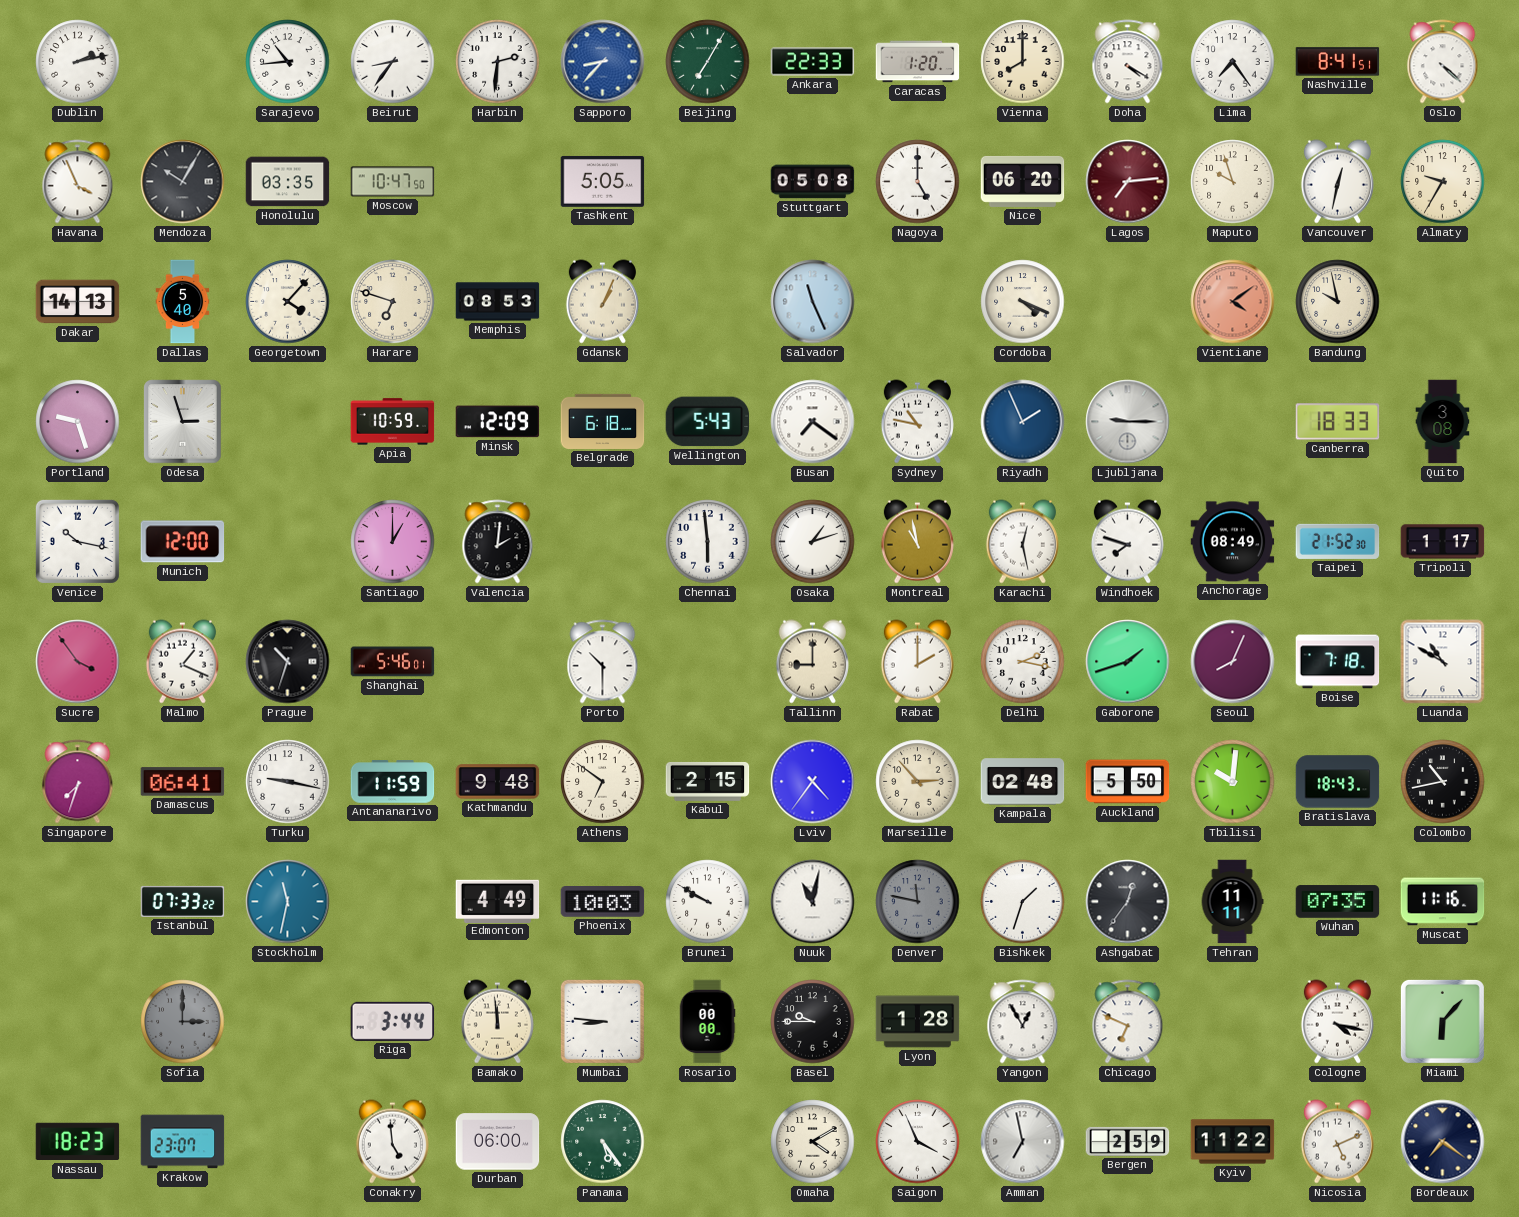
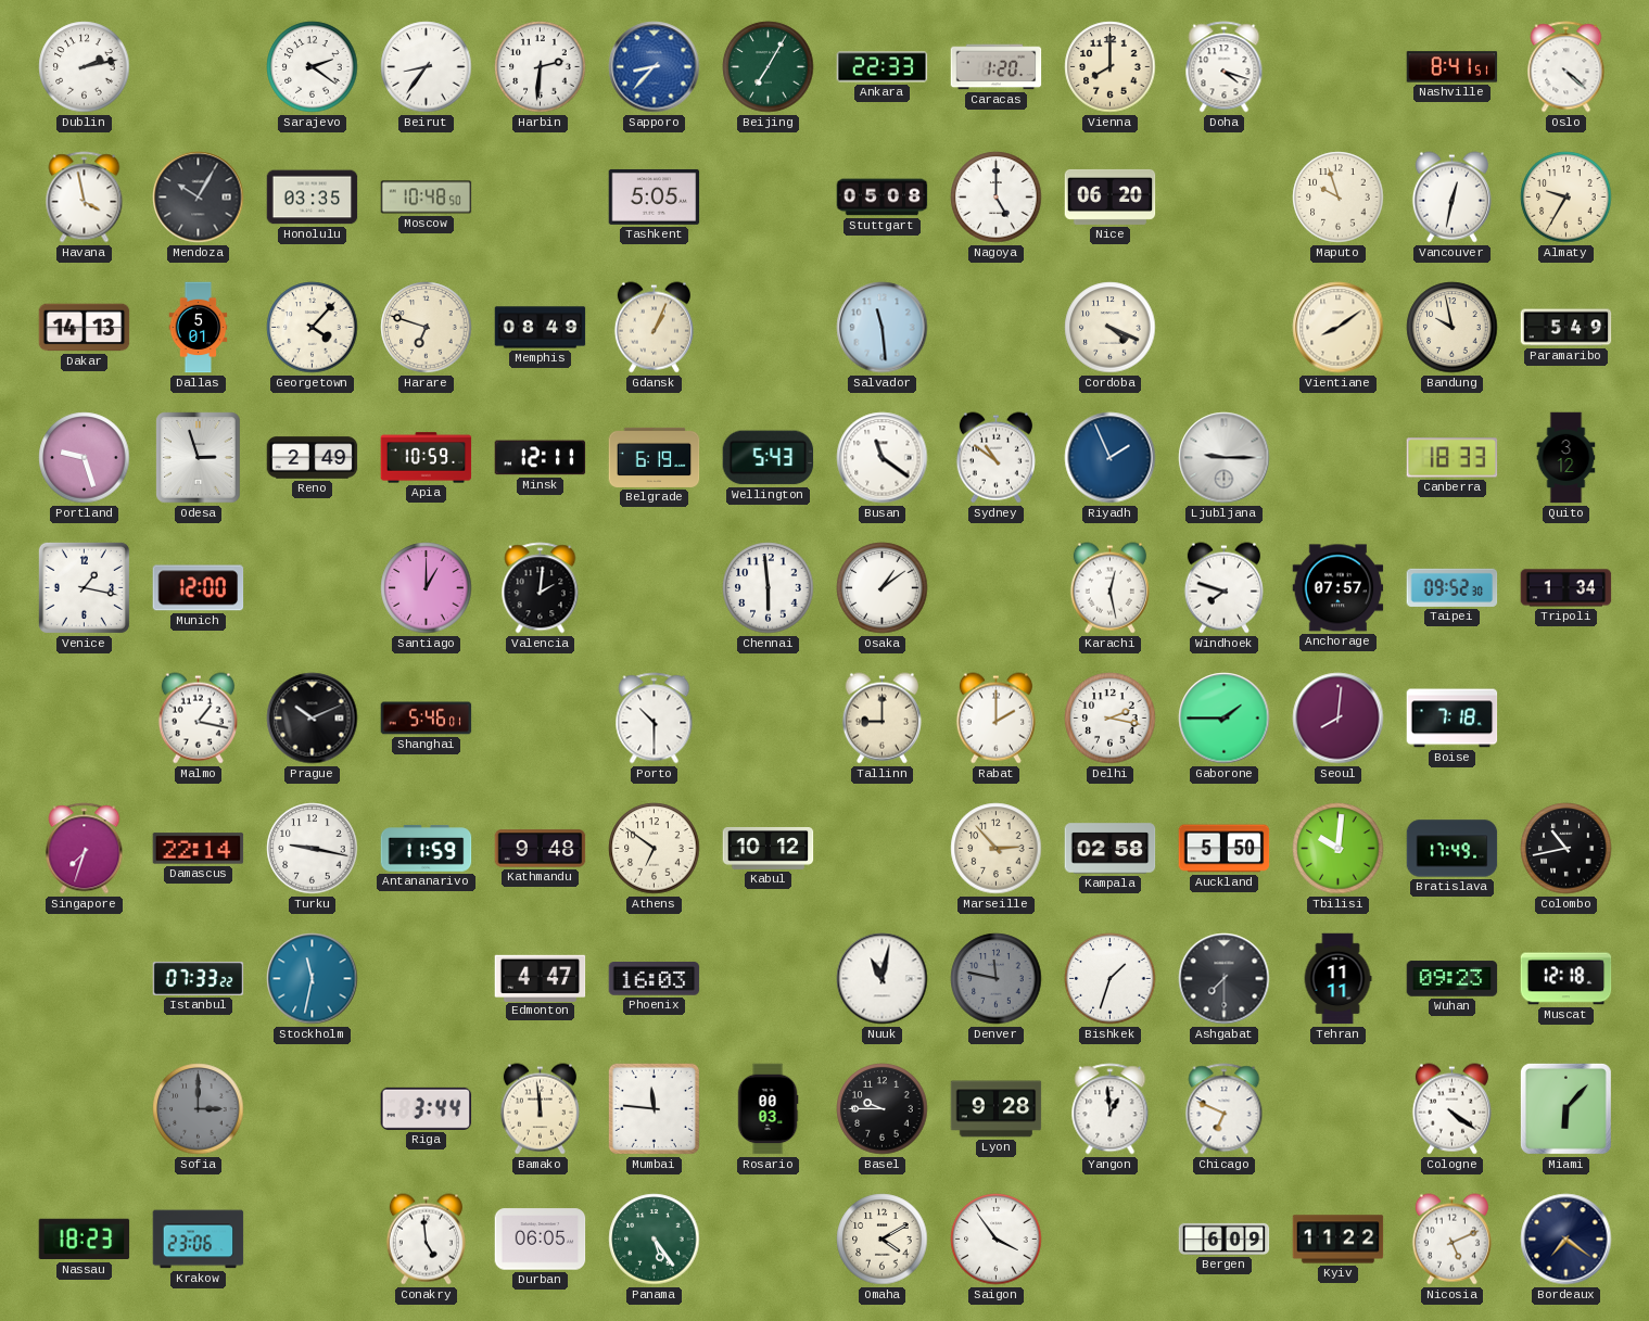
Sarajevo: 10:44 -> 2:21 (313, 67)
Doha: 4:20 -> 4:18 (1225, 67)
Lima: 7:24 -> none (1233, 62)
Havana: 3:56 -> 3:58 (85, 198)
Moscow: 10:47 -> 10:48 (427, 198)
Lagos: 7:14 -> none (1128, 182)
Dallas: 5:40 -> 5:01 (199, 328)
Memphis: 08:53 -> 08:49 (541, 328)
Salvador: 11:26 -> 11:29 (883, 328)
Vientiane: 4:09 -> 8:09 (1339, 328)
Vientiane dial: salmon -> cream (1339, 328)
Paramaribo: none -> 5:49 (1566, 328)
Reno: none -> 2:49 (313, 458)
Minsk: 12:09 -> 12:11 (541, 458)
Belgrade: 6:18 -> 6:19 (655, 457)
Busan: 7:21 -> 11:21 (883, 458)
Sydney: 10:47 -> 10:51 (995, 458)
Quito: 3:08 -> 3:12 (1566, 458)
Venice: 10:17 -> 1:17 (84, 587)
Osaka: 1:12 -> 1:09 (883, 588)
Montreal: 10:58 -> none (917, 542)
Anchorage: 08:49 -> 07:57 (1339, 588)
Taipei: 21:52 -> 09:52 (1453, 587)
Tripoli: 1:17 -> 1:34 (1566, 588)
Sucre: 3:54 -> none (78, 662)
Malmo: 1:19 -> 1:17 (198, 719)
Prague: 10:33 -> 10:11 (313, 719)
Gaborone: 1:42 -> 1:45 (1225, 719)
Seoul: 8:04 -> 8:01 (1339, 719)
Luanda: 10:50 -> none (1443, 662)
Damascus: 06:41 -> 22:14 (199, 849)
Kabul: 2:15 -> 10:12 (769, 848)
Lviv: 4:36 -> none (813, 782)
Kampala: 02:48 -> 02:58 (1111, 849)
Bratislava: 18:43 -> 17:49 (1453, 849)
Edmonton: 4:49 -> 4:47 (541, 978)
Phoenix: 10:03 -> 16:03 (655, 979)
Brunei: 9:50 -> none (708, 902)
Ashgabat: 12:36 -> 7:30 (1225, 979)
Wuhan: 07:35 -> 09:23 (1453, 979)
Muscat: 11:16 -> 12:18 (1566, 979)
Mumbai: 8:46 -> 11:46 (654, 1108)
Rosario: 00:00 -> 00:03 (768, 1109)
Lyon: 1:28 -> 9:28 (997, 1109)
Yangon: 12:55 -> 12:59 (1111, 1109)
Cologne: 4:17 -> 4:21 (1451, 1109)
Krakow: 23:07 -> 23:06 (199, 1240)
Durban: 06:00 -> 06:05 (541, 1240)
Saigon: 3:56 -> 3:54 (997, 1240)
Amman: 6:58 -> none (1023, 1142)
Bergen: 2:59 -> 6:09 (1225, 1239)
